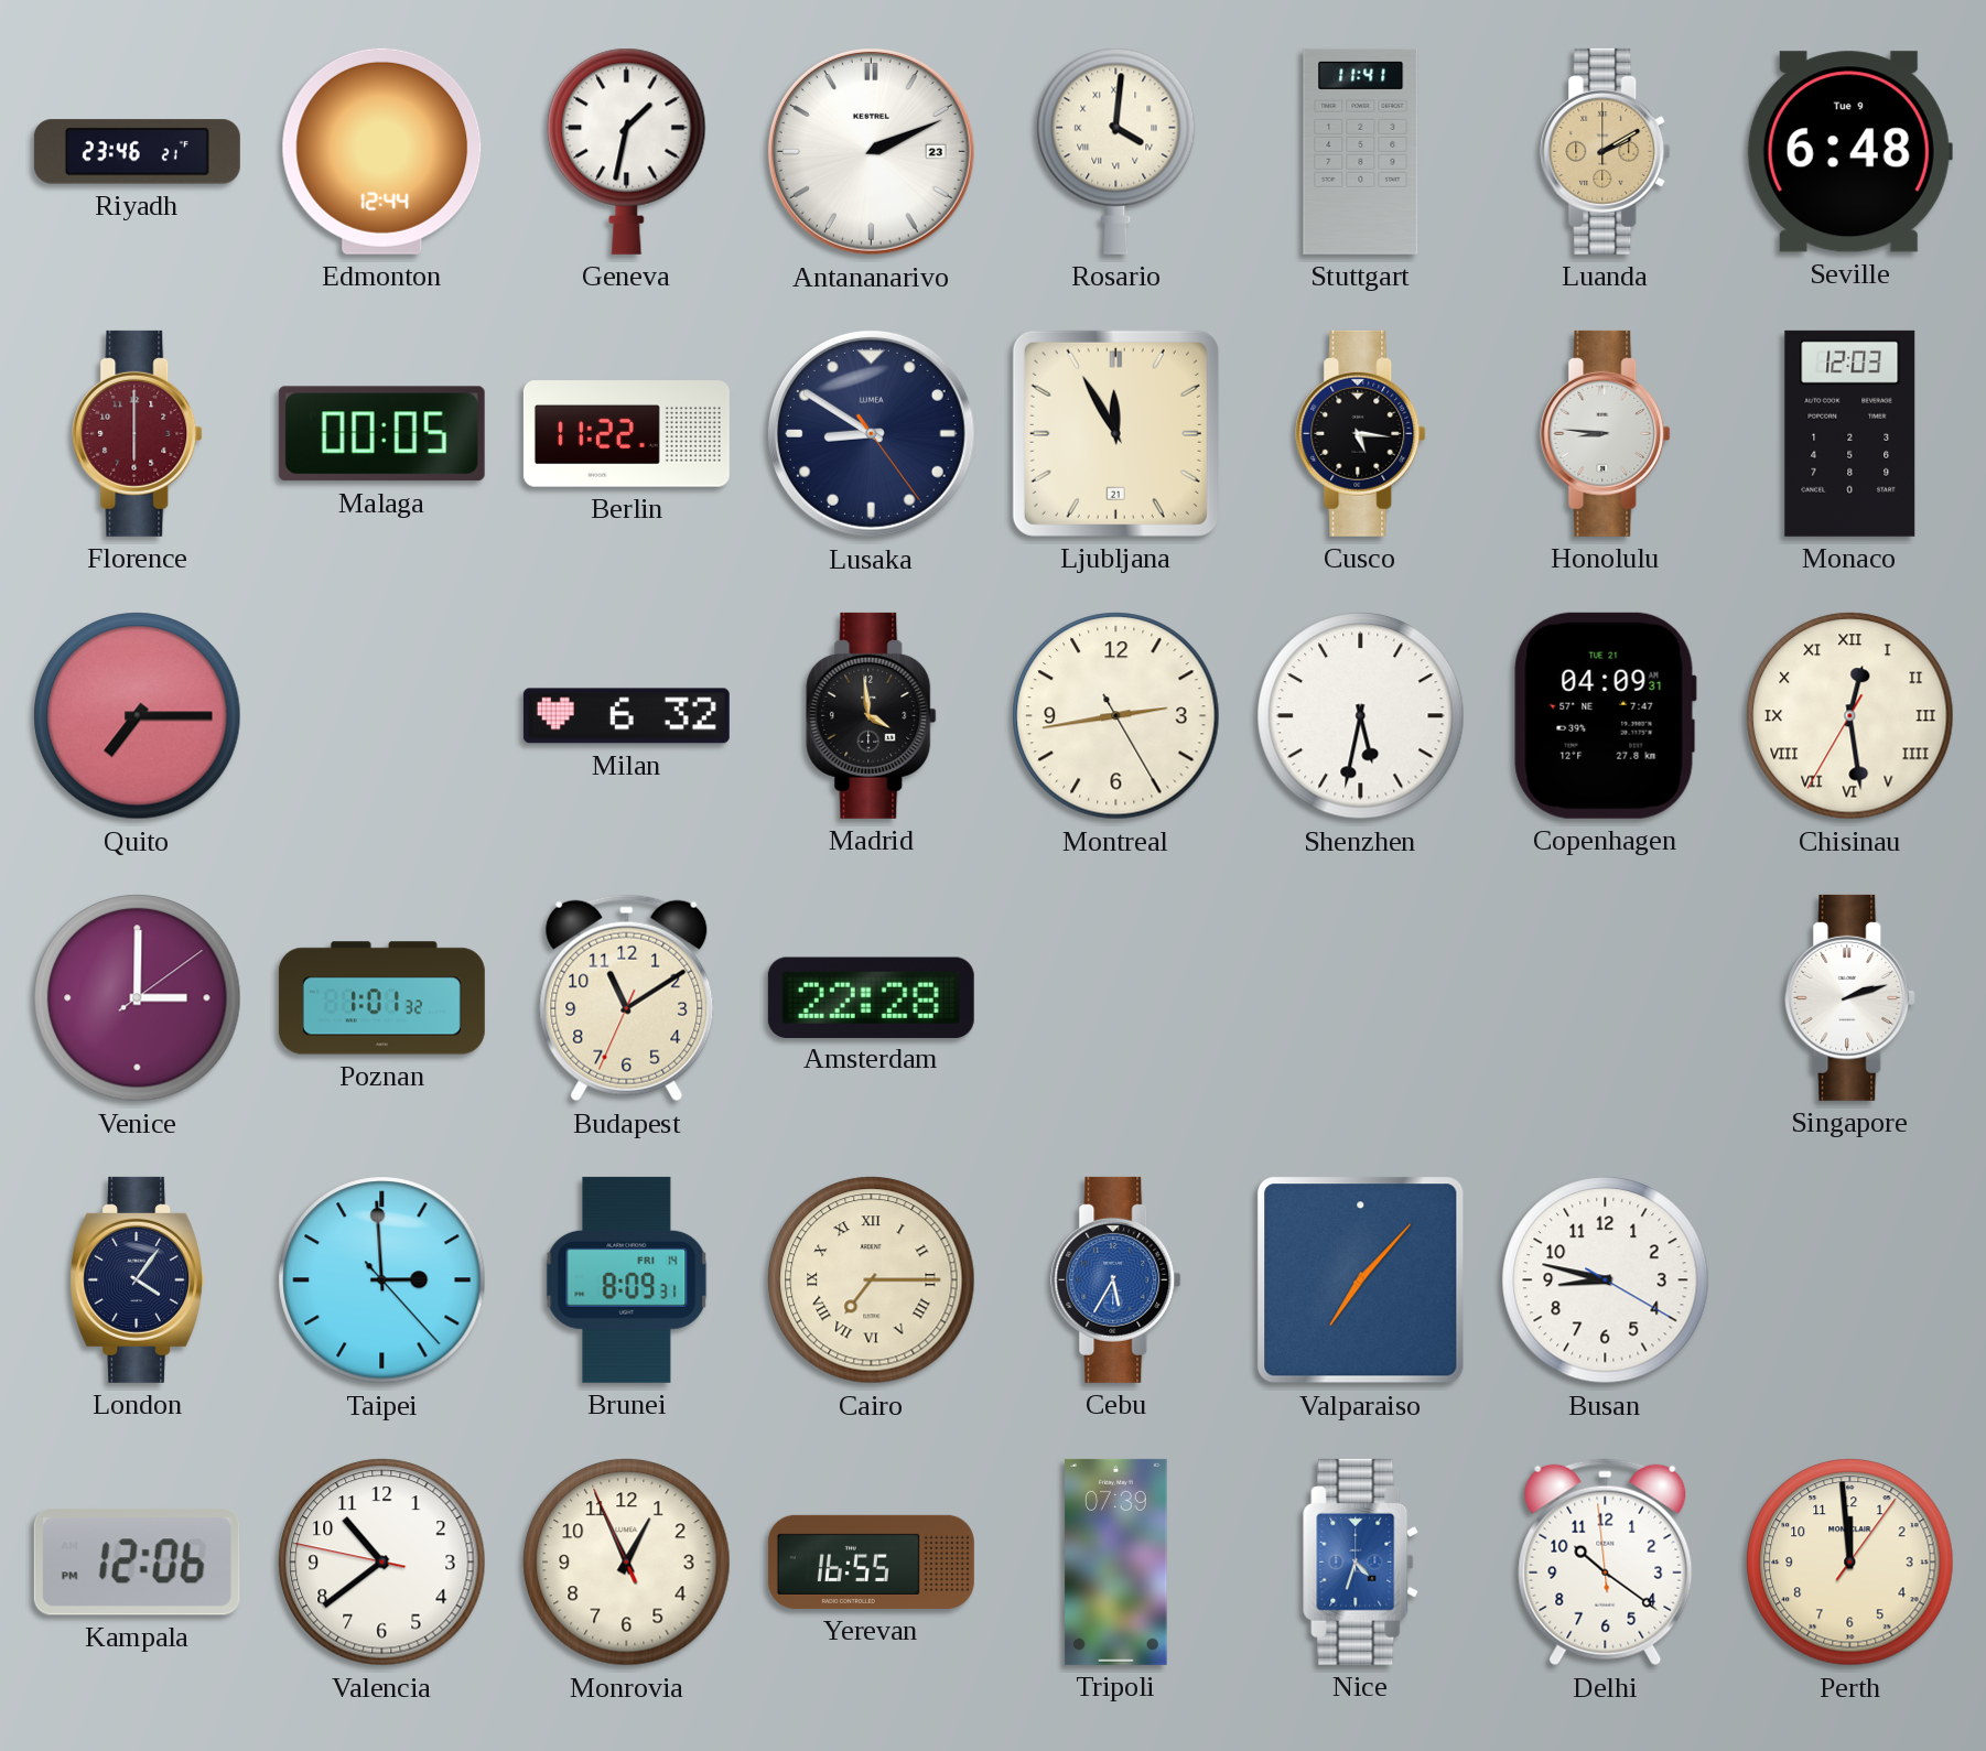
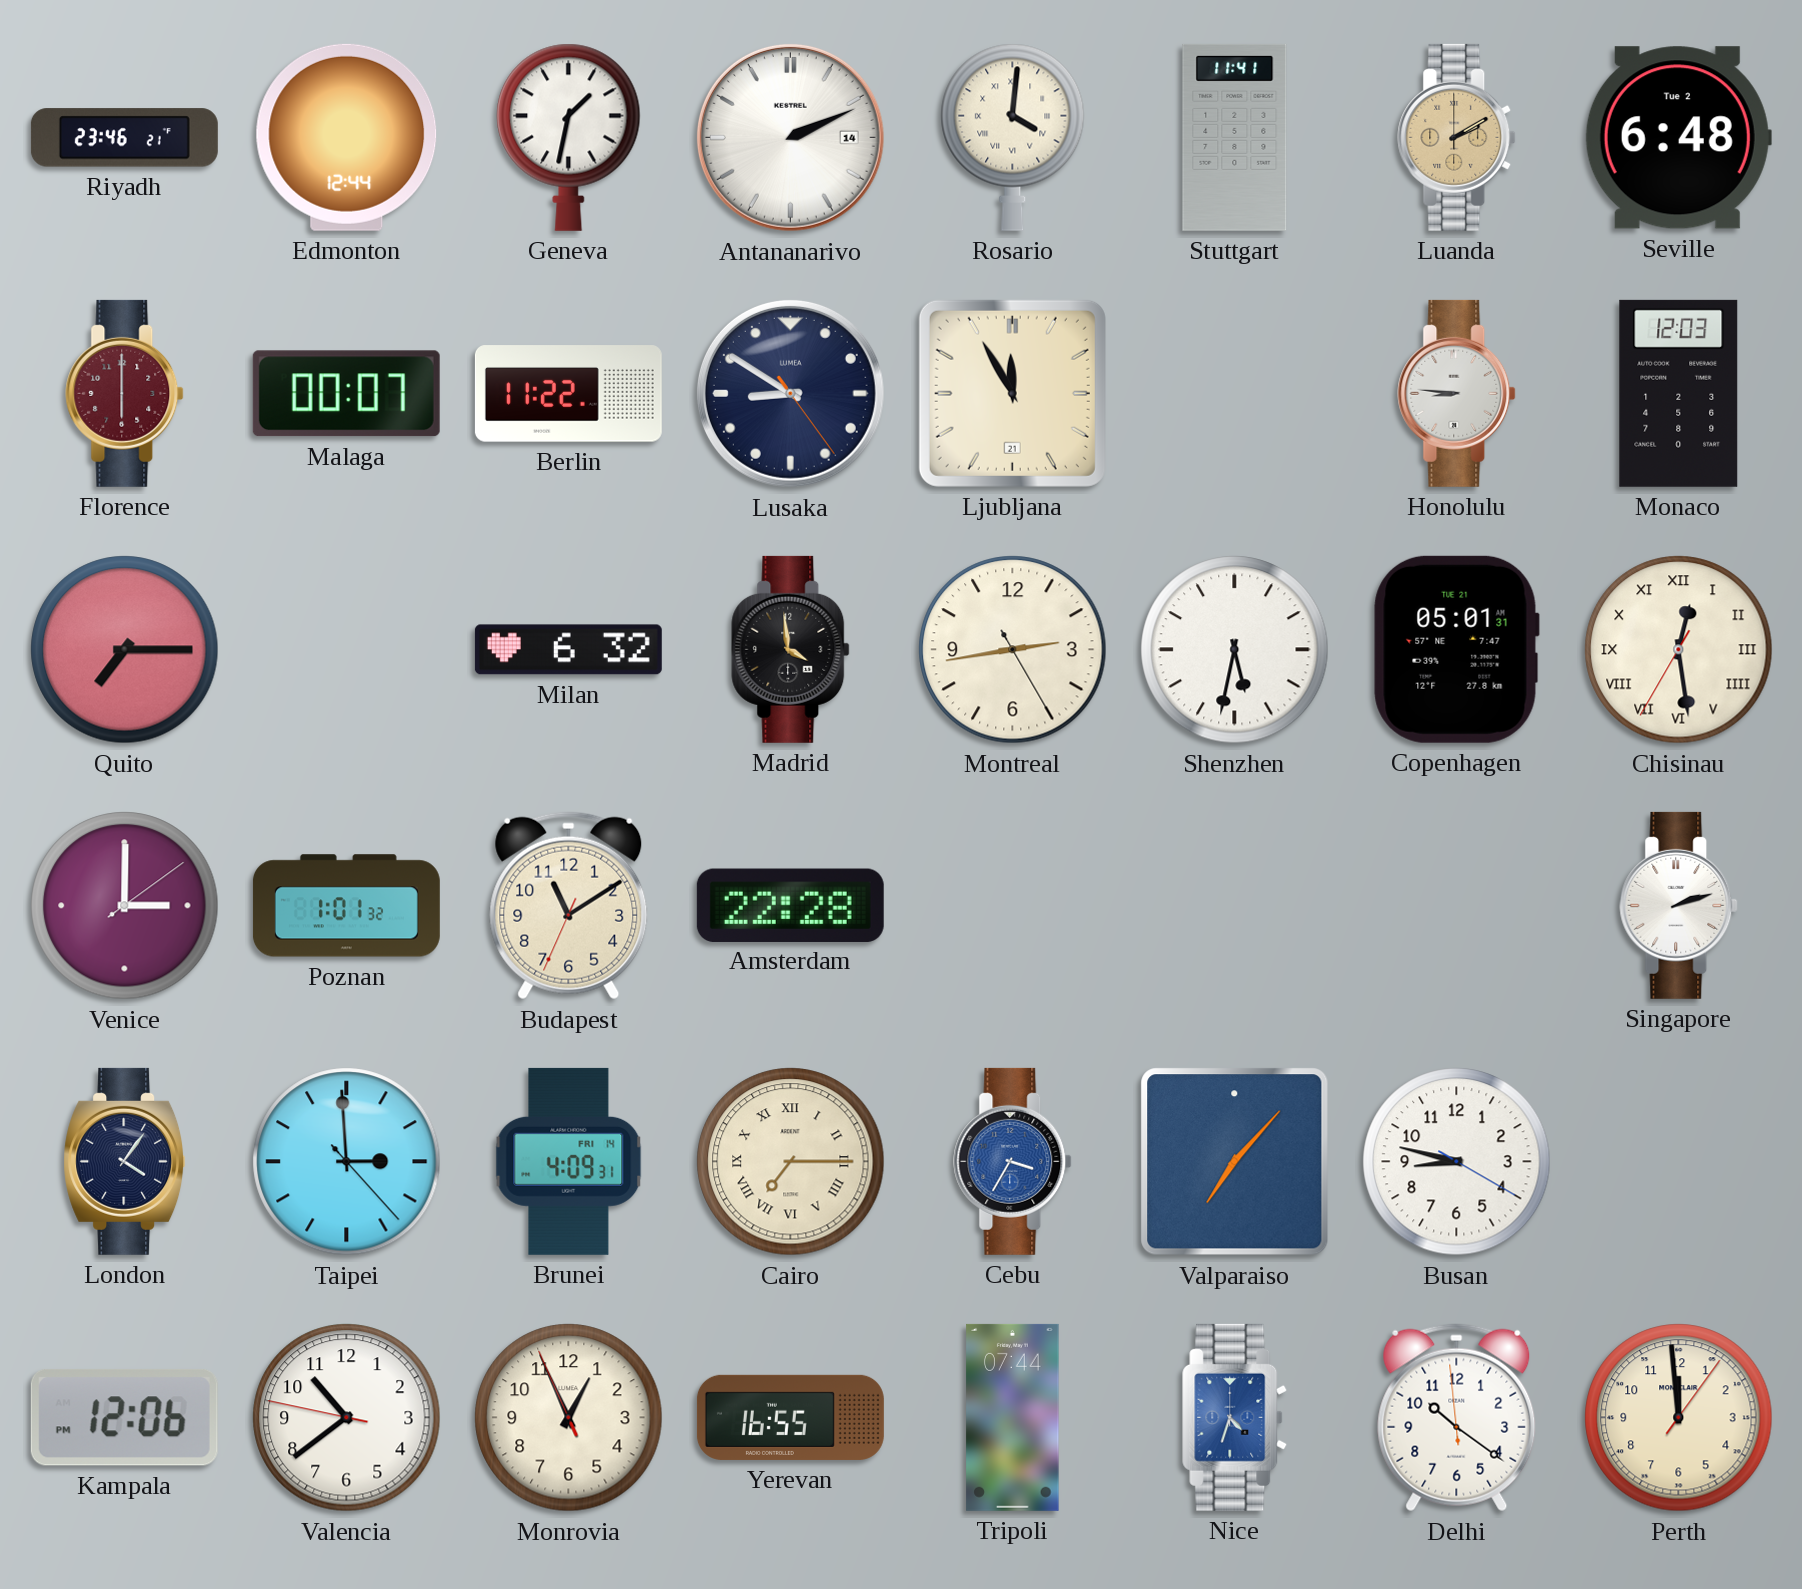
Antananarivo date: 23 -> 14 (790, 137)
Seville date: Tue 9 -> Tue 2 (1678, 138)
Malaga: 00:05 -> 00:07 (346, 394)
Cusco: 5:16 -> none (1361, 433)
Copenhagen: 04:09 -> 05:01 (1456, 649)
Brunei: 8:09 -> 4:09 (569, 1161)
Cebu: 5:35 -> 3:35 (1013, 1161)
Tripoli: 07:39 -> 07:44 (1013, 1417)
